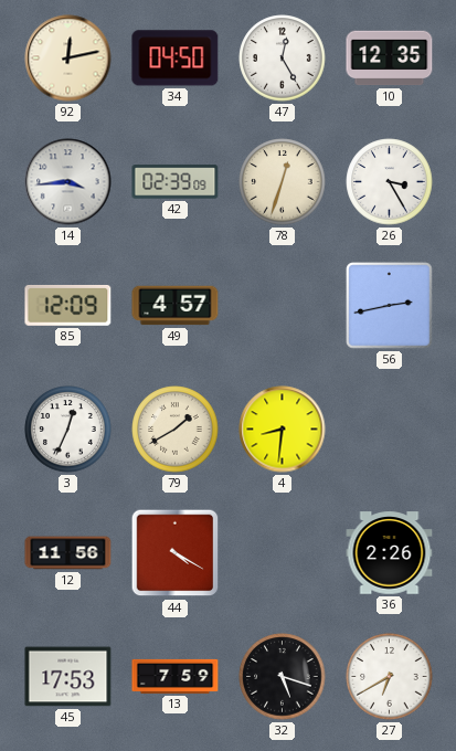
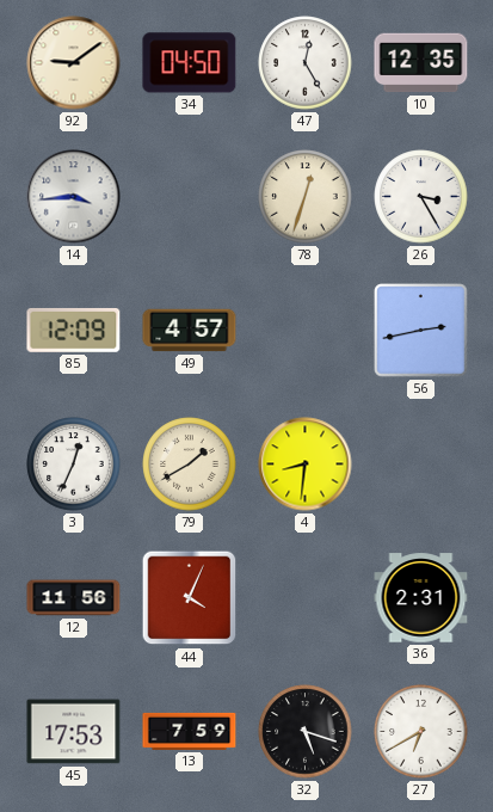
92: 12:13 -> 9:09 (74, 63)
42: 02:39 -> none (176, 182)
44: 4:20 -> 4:04 (190, 598)
36: 2:26 -> 2:31 (421, 598)
